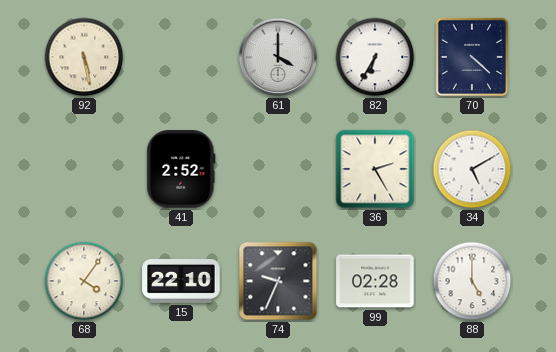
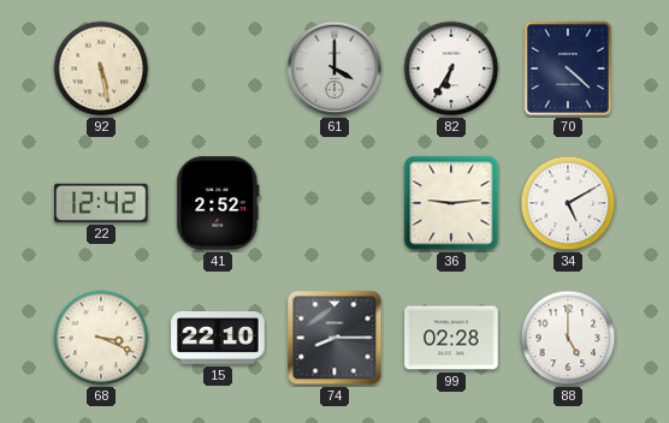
22: none -> 12:42 (101, 203)
36: 2:25 -> 9:14 (451, 203)
68: 4:06 -> 3:19 (101, 338)
74: 9:34 -> 8:15 (334, 338)
